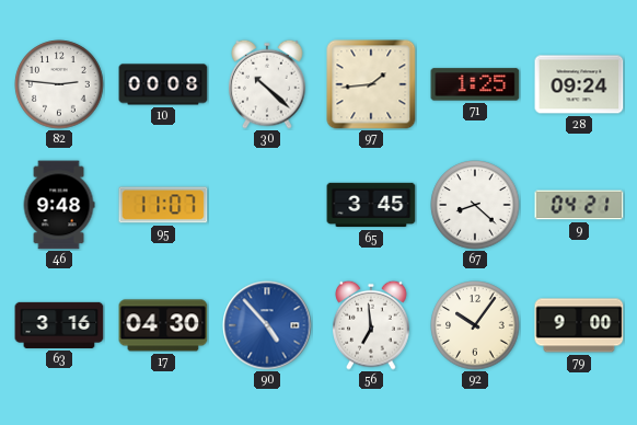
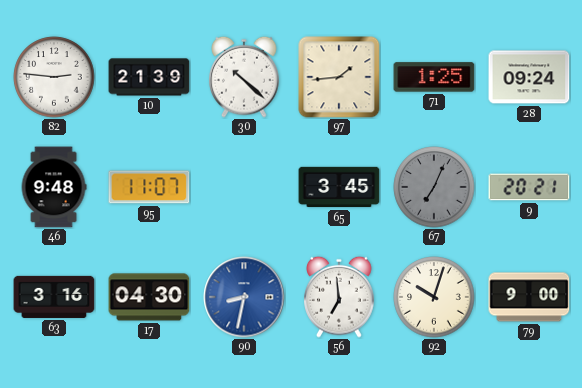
10: 00:08 -> 21:39 (149, 77)
67: 8:22 -> 7:04 (434, 187)
67 dial: white -> grey (434, 187)
9: 04:21 -> 20:21 (529, 187)
90: 4:53 -> 8:32 (244, 297)
92: 10:06 -> 10:03 (434, 297)
